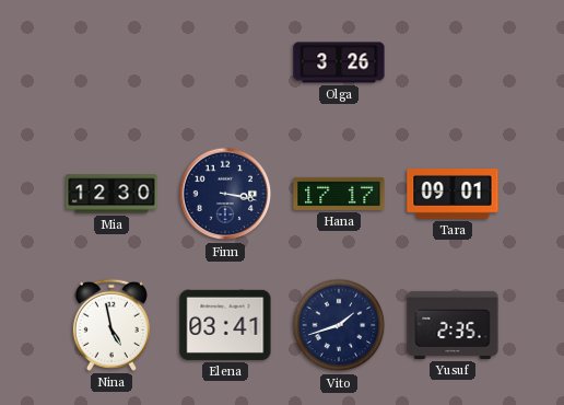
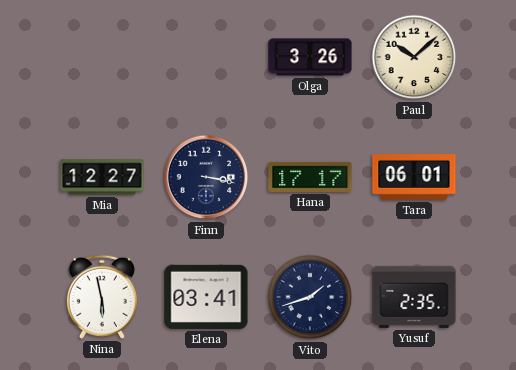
Paul: none -> 10:08 (414, 57)
Mia: 12:30 -> 12:27 (102, 177)
Tara: 09:01 -> 06:01 (414, 178)
Nina: 4:58 -> 5:58 (102, 297)
